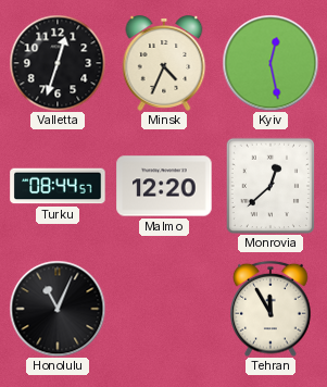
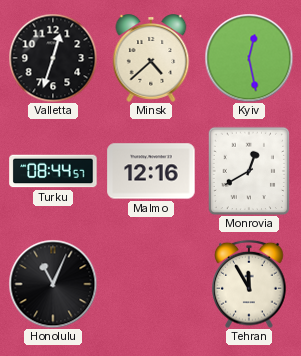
Minsk: 4:34 -> 4:38 (151, 58)
Malmo: 12:20 -> 12:16 (151, 171)
Monrovia: 12:38 -> 12:40 (248, 170)
